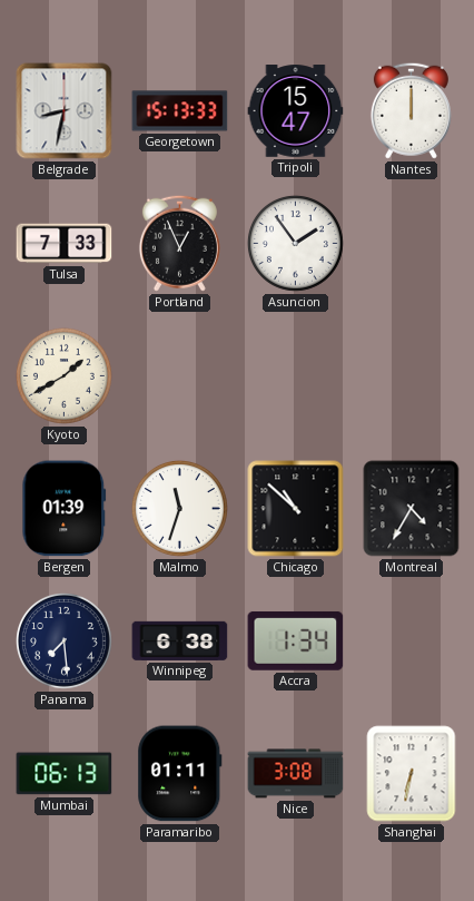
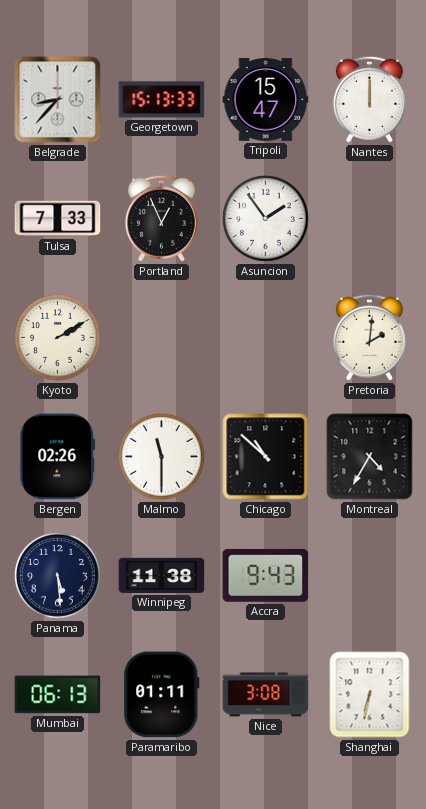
Belgrade: 8:32 -> 8:37 (58, 100)
Kyoto: 1:40 -> 2:10 (57, 337)
Pretoria: none -> 2:01 (369, 337)
Bergen: 01:39 -> 02:26 (58, 457)
Malmo: 11:33 -> 11:30 (161, 456)
Panama: 7:29 -> 5:29 (57, 575)
Winnipeg: 6:38 -> 11:38 (162, 575)
Accra: 1:34 -> 9:43 (266, 575)
